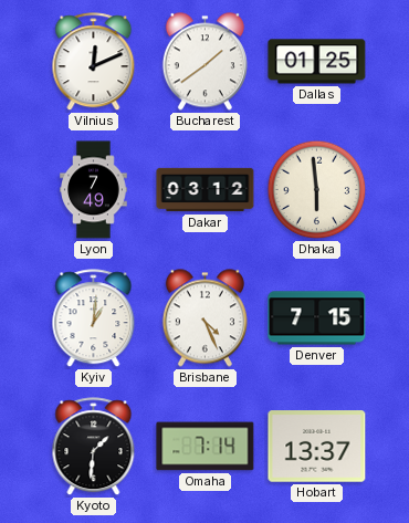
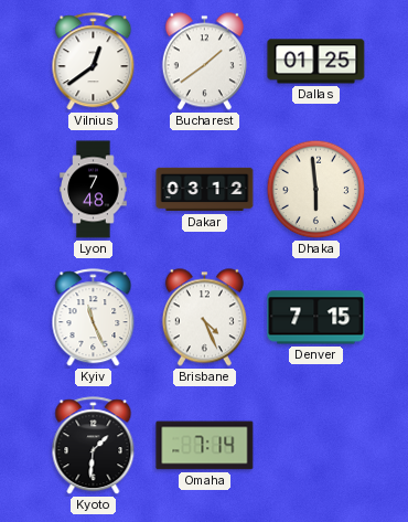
Vilnius: 12:11 -> 12:39 (94, 62)
Lyon: 7:49 -> 7:48 (94, 190)
Kyiv: 1:01 -> 11:26 (94, 318)
Hobart: 13:37 -> none (317, 447)
